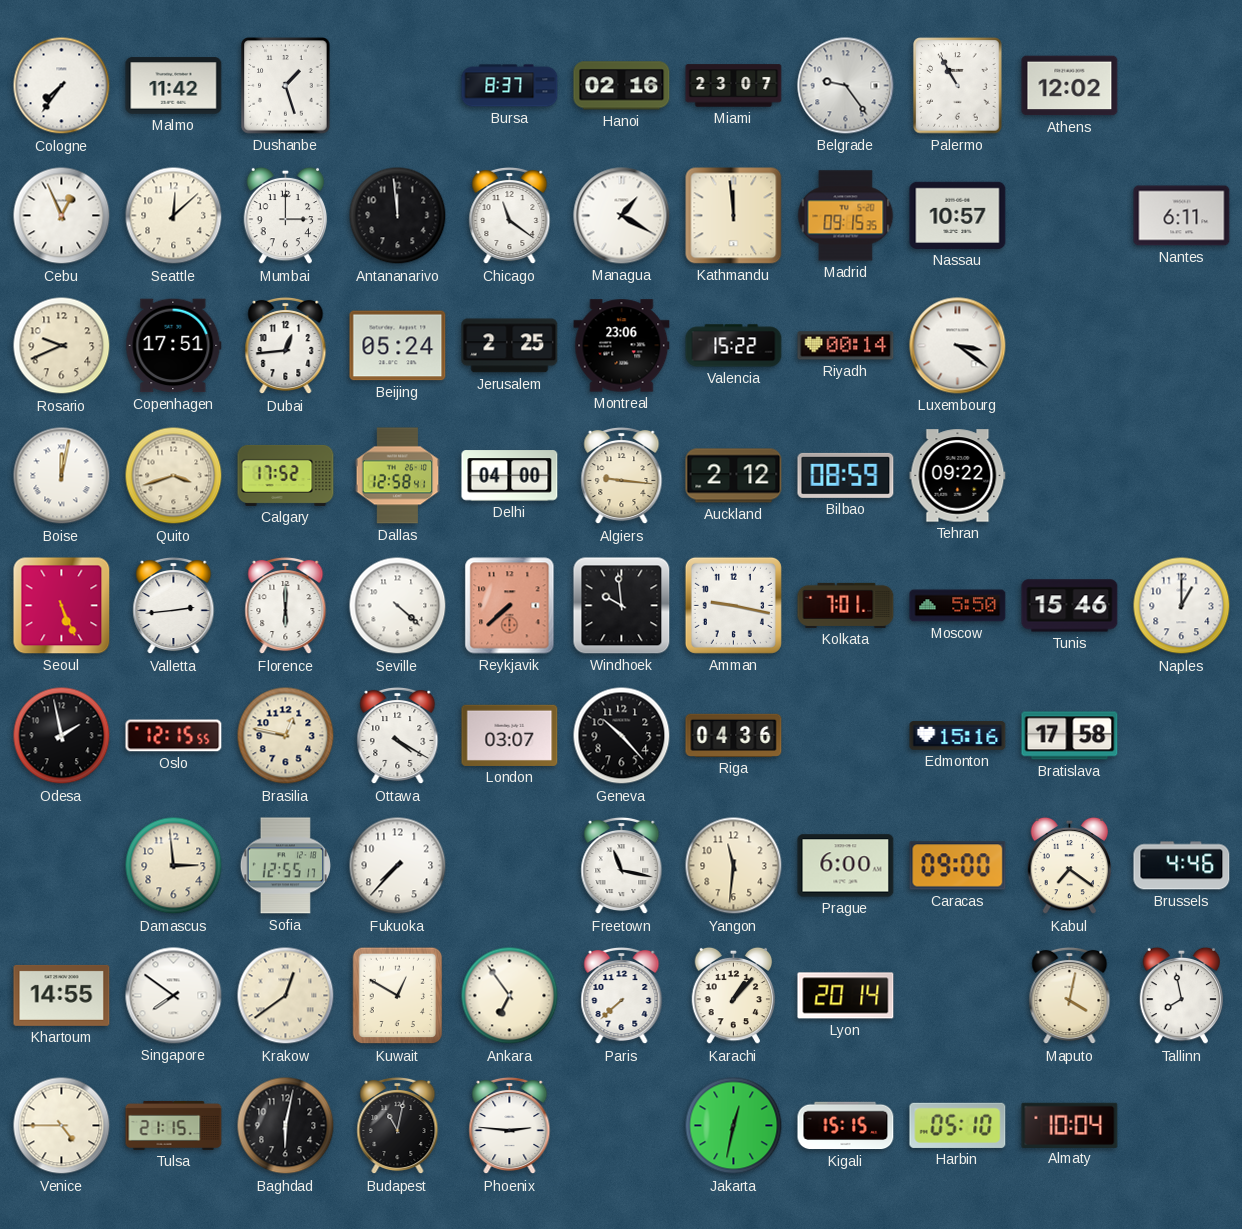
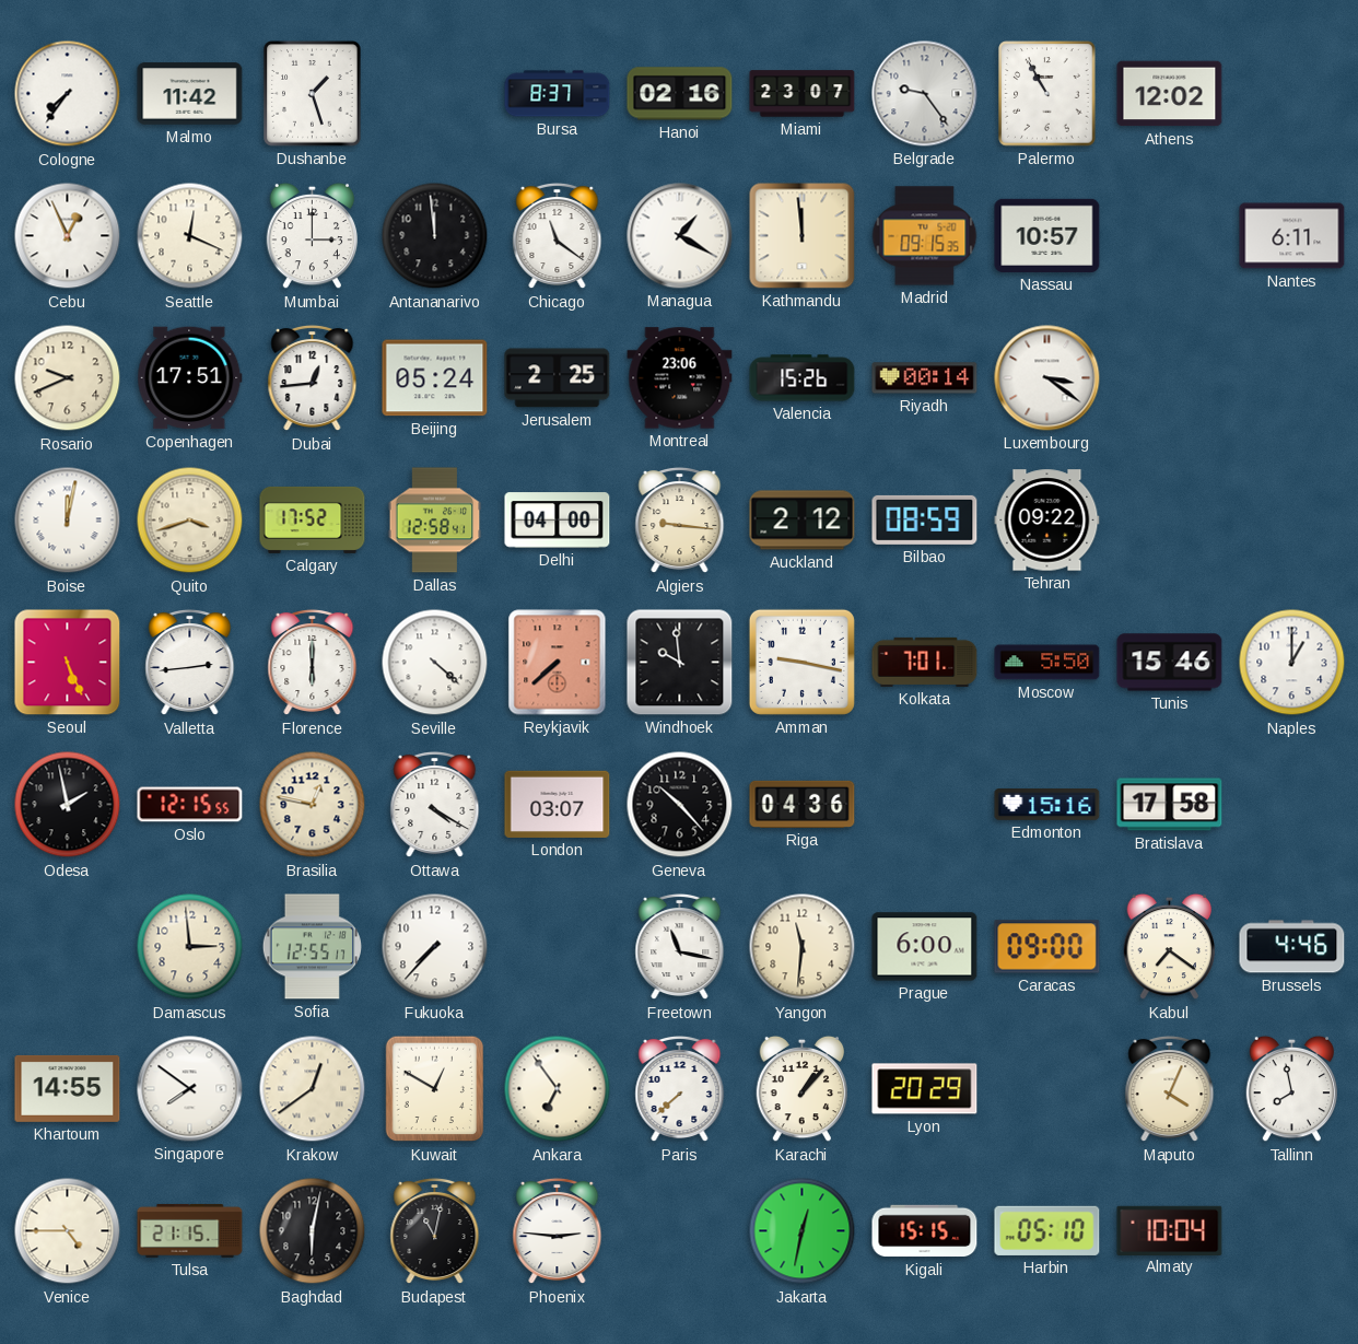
Seattle: 12:08 -> 12:19 (190, 236)
Valencia: 15:22 -> 15:26 (803, 378)
Lyon: 20:14 -> 20:29 (925, 1089)
Maputo: 4:02 -> 4:04 (1170, 1089)
